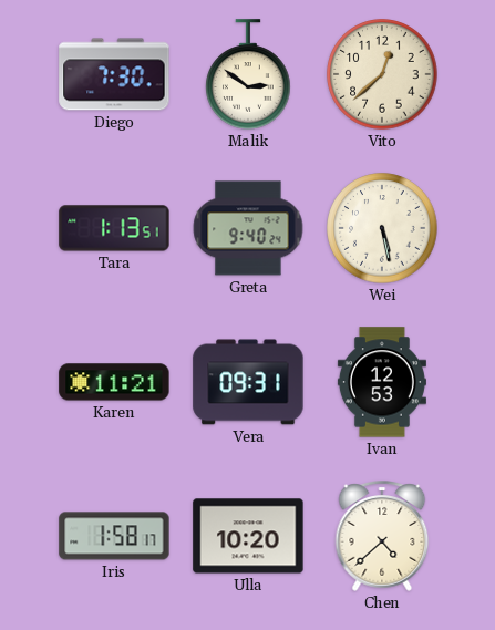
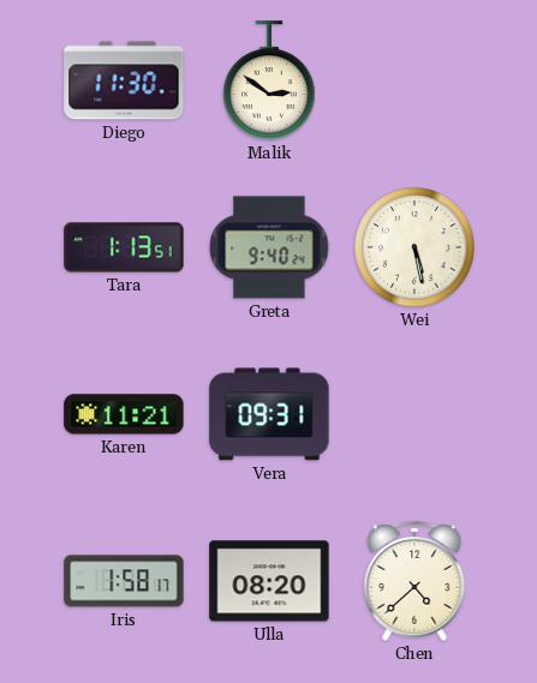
Diego: 7:30 -> 11:30 (124, 80)
Vito: 12:38 -> none (382, 74)
Ivan: 12:53 -> none (382, 382)
Ulla: 10:20 -> 08:20 (269, 581)
